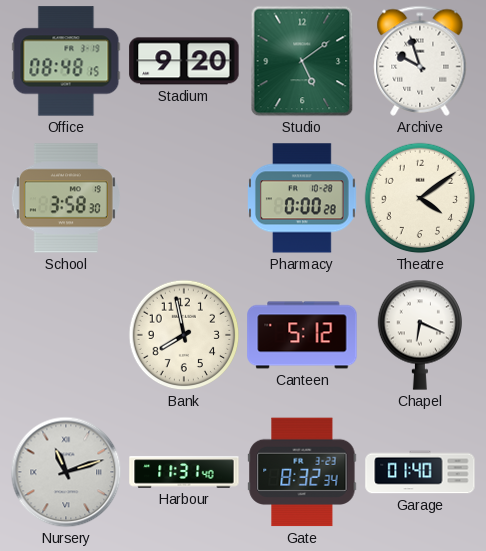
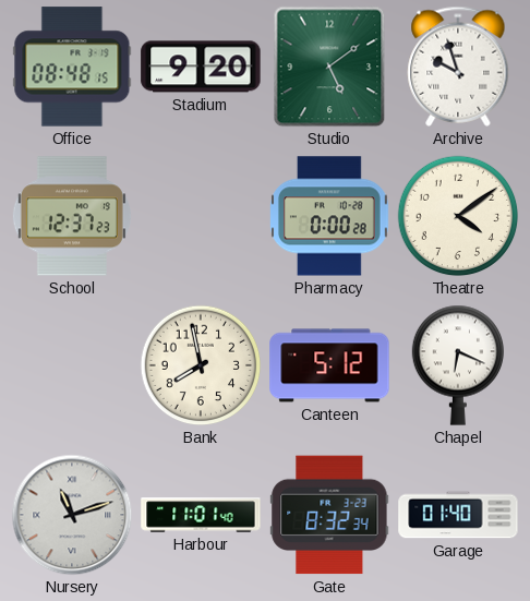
School: 3:58 -> 12:37 (72, 216)
Harbour: 11:31 -> 11:01 (201, 515)
